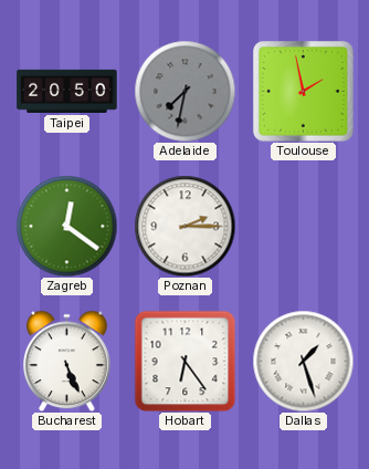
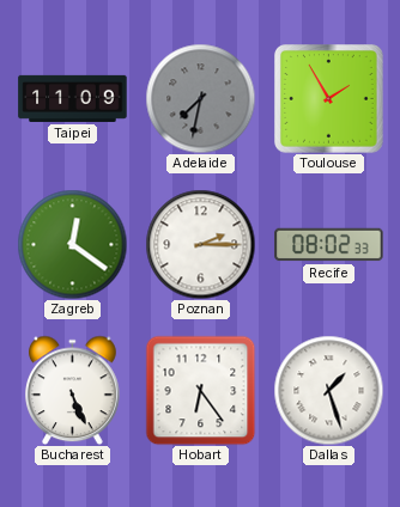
Taipei: 20:50 -> 11:09 (73, 98)
Toulouse: 1:58 -> 1:55 (329, 99)
Recife: none -> 08:02 (329, 245)
